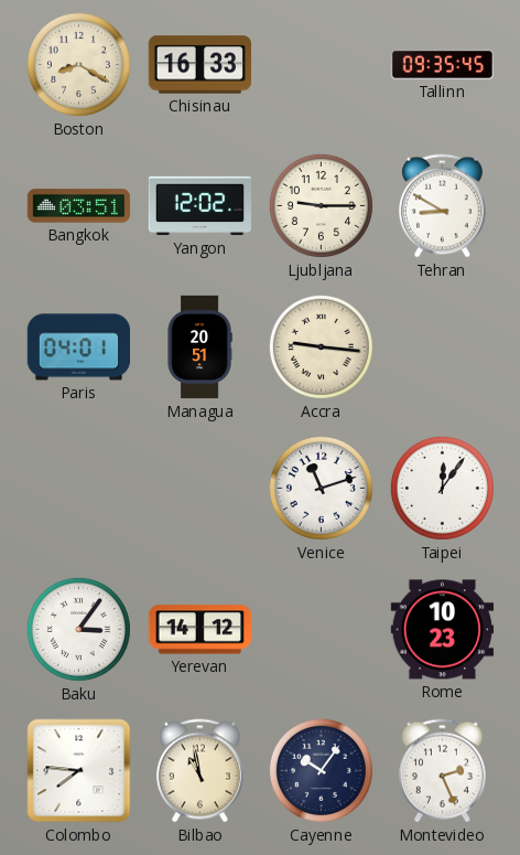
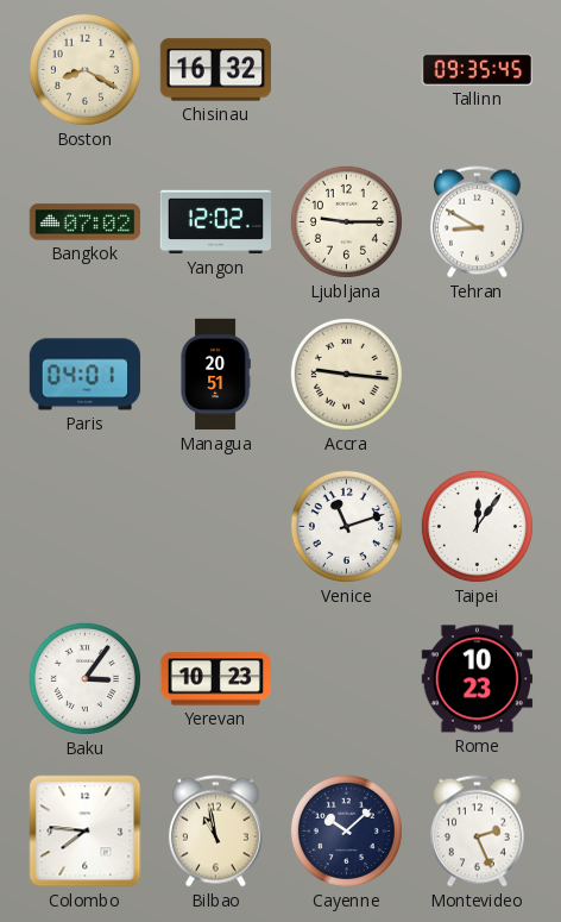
Chisinau: 16:33 -> 16:32 (215, 70)
Bangkok: 03:51 -> 07:02 (86, 222)
Yerevan: 14:12 -> 10:23 (215, 679)
Cayenne: 10:06 -> 10:08 (346, 830)
